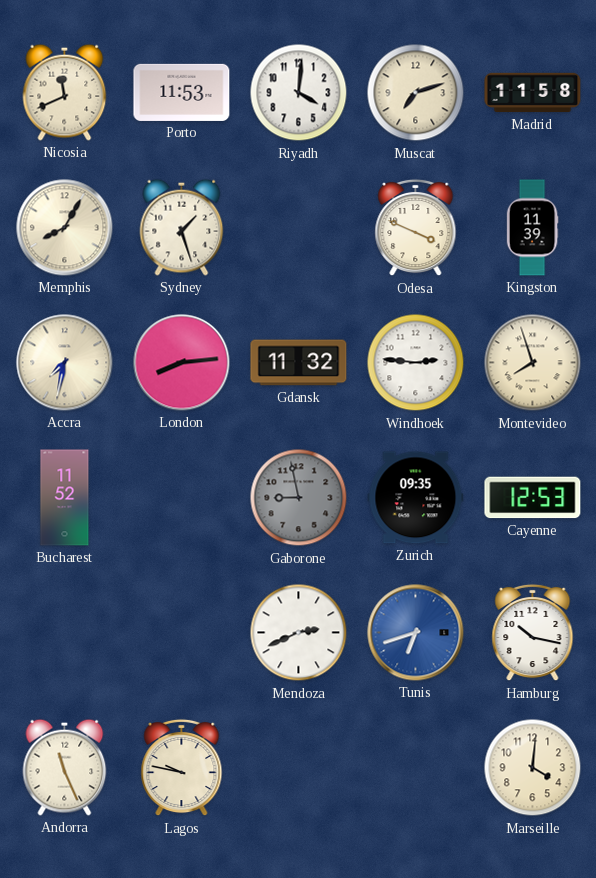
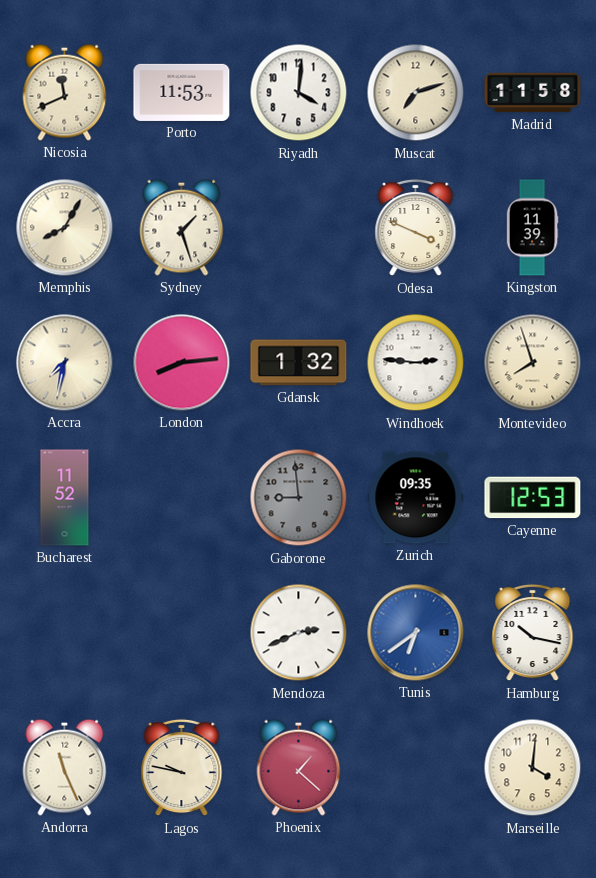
Gdansk: 11:32 -> 1:32 (299, 363)
Gaborone: 8:58 -> 8:59 (299, 498)
Tunis: 6:42 -> 6:39 (416, 633)
Phoenix: none -> 1:22 (299, 767)
